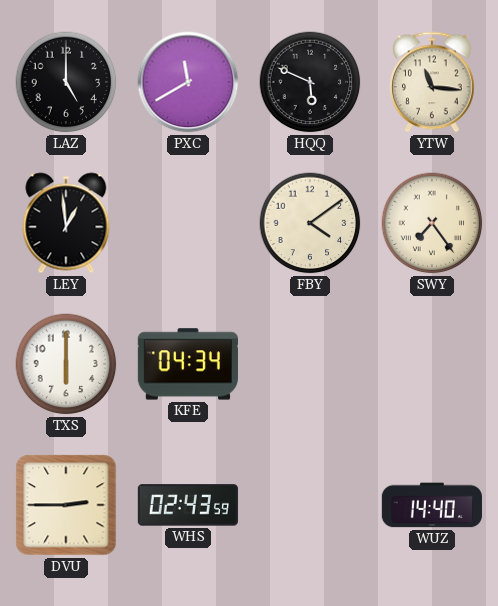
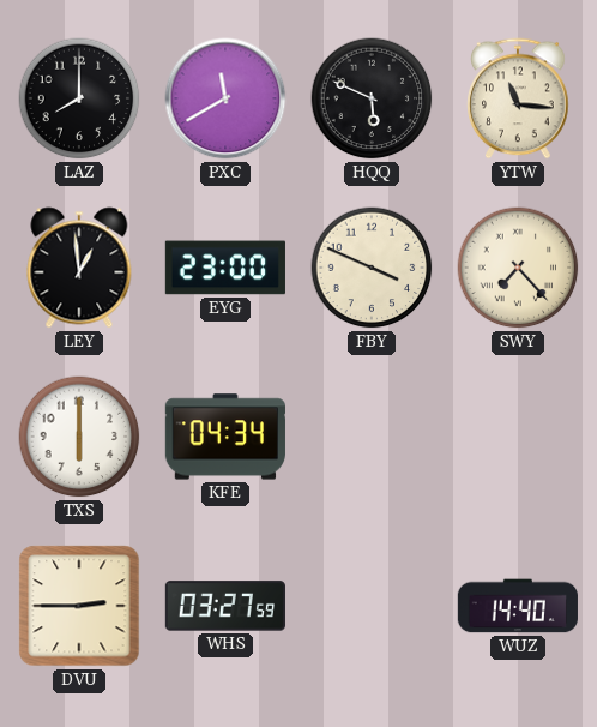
LAZ: 5:00 -> 8:00 (79, 98)
EYG: none -> 23:00 (225, 268)
FBY: 4:09 -> 3:49 (372, 268)
SWY: 7:24 -> 7:23 (518, 268)
WHS: 02:43 -> 03:27 (225, 606)
